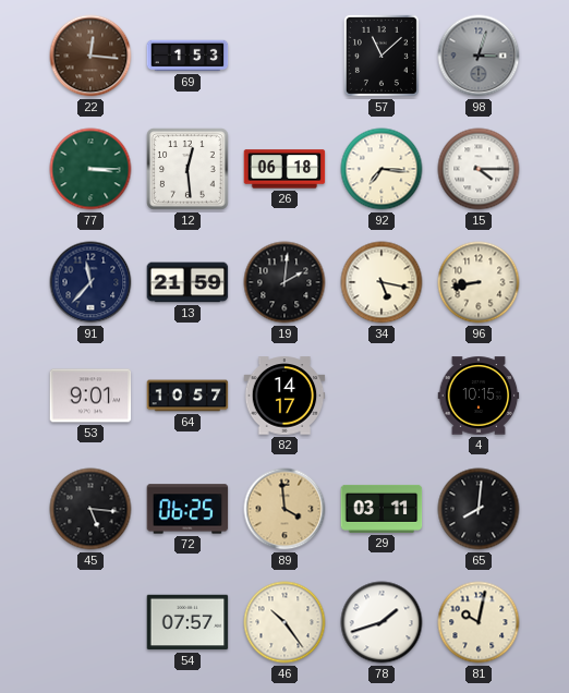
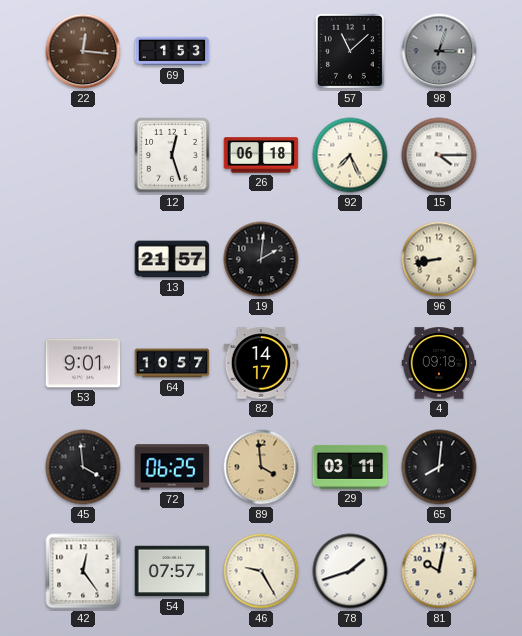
77: 3:15 -> none (90, 169)
12: 12:29 -> 12:27 (172, 155)
92: 7:16 -> 7:26 (350, 155)
91: 11:37 -> none (90, 282)
13: 21:59 -> 21:57 (172, 259)
34: 5:17 -> none (382, 282)
4: 10:15 -> 09:18 (439, 363)
45: 5:16 -> 3:59 (83, 467)
42: none -> 12:24 (83, 571)
46: 10:24 -> 9:25 (261, 571)
